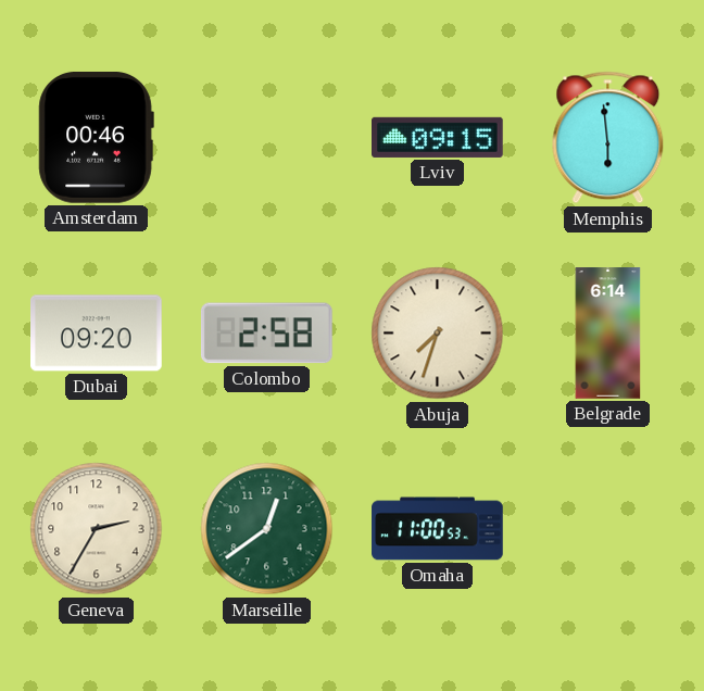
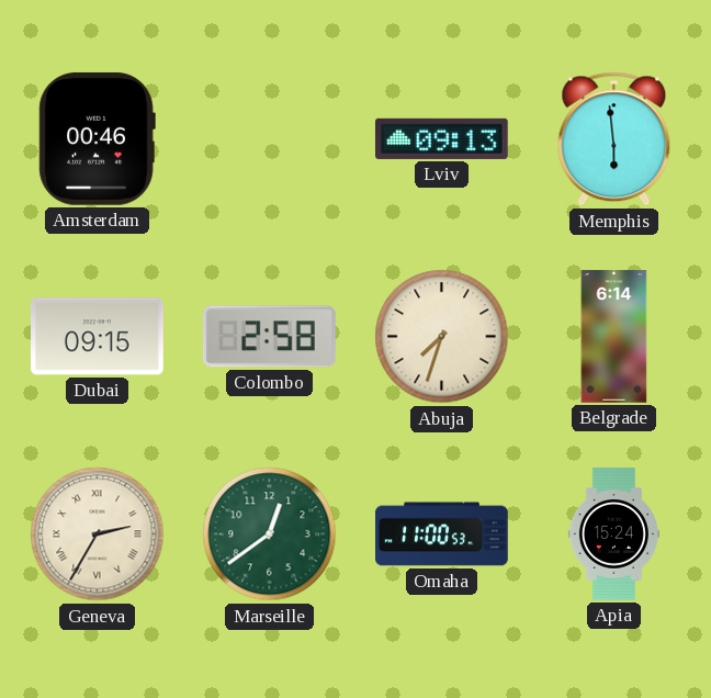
Lviv: 09:15 -> 09:13 (442, 138)
Dubai: 09:20 -> 09:15 (98, 337)
Geneva numerals: Arabic -> Roman (98, 534)
Apia: none -> 15:24 (613, 534)
